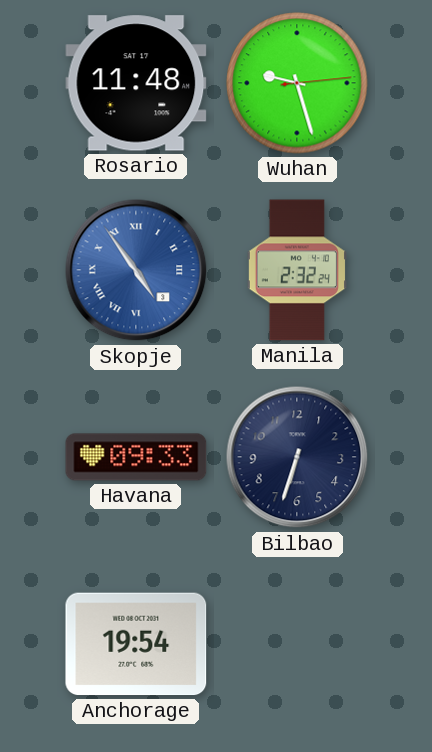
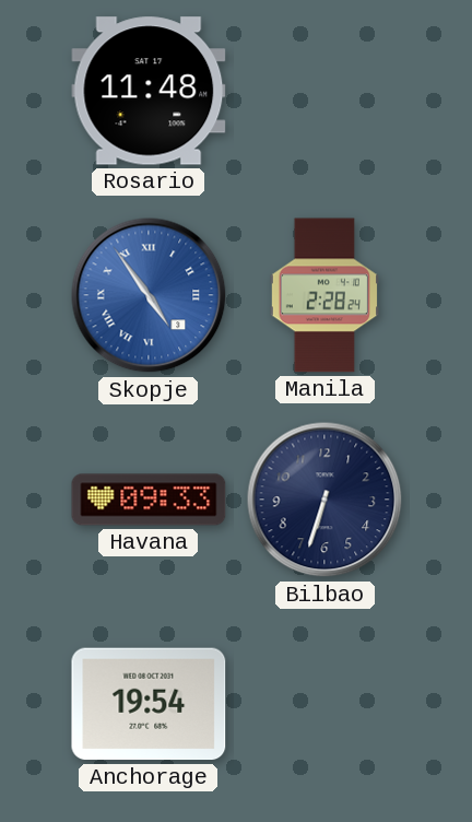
Wuhan: 9:27 -> none (297, 83)
Manila: 2:32 -> 2:28 (324, 295)
